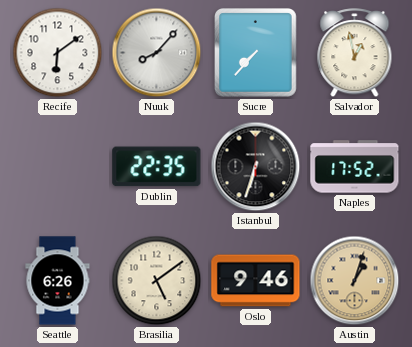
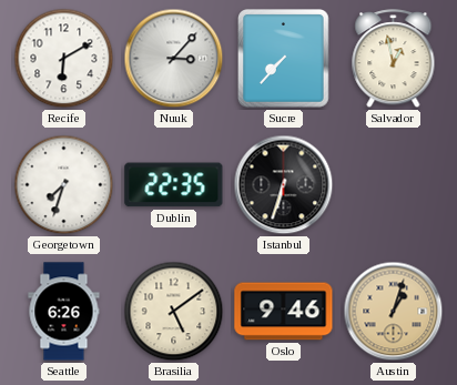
Recife: 6:09 -> 6:10 (64, 59)
Nuuk: 8:07 -> 3:07 (174, 59)
Georgetown: none -> 7:33 (64, 185)
Naples: 17:52 -> none (355, 167)
